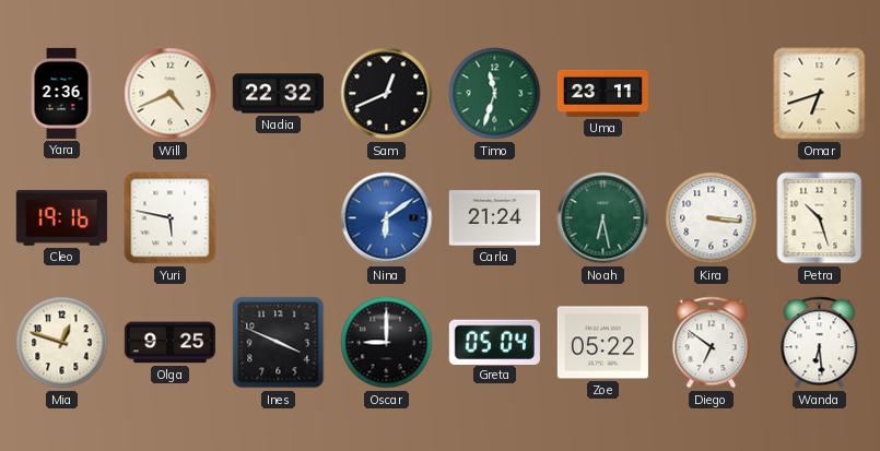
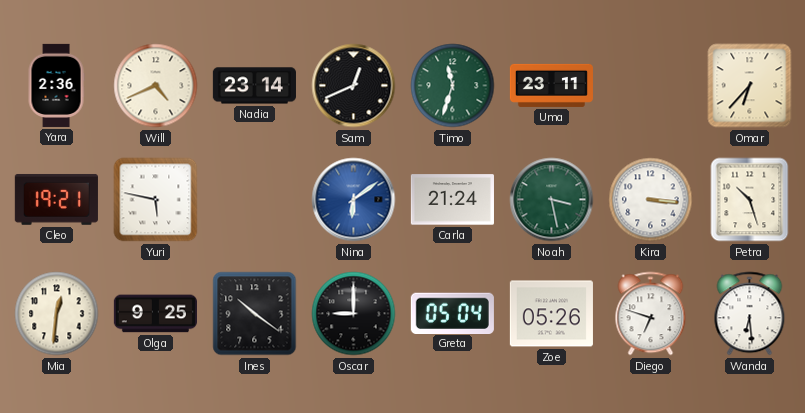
Nadia: 22:32 -> 23:14 (254, 86)
Omar: 6:42 -> 6:37 (750, 86)
Cleo: 19:16 -> 19:21 (56, 199)
Noah: 6:28 -> 3:28 (552, 200)
Mia: 12:48 -> 12:31 (57, 314)
Ines: 3:49 -> 10:21 (255, 314)
Zoe: 05:22 -> 05:26 (551, 314)
Diego: 6:51 -> 6:48 (651, 314)
